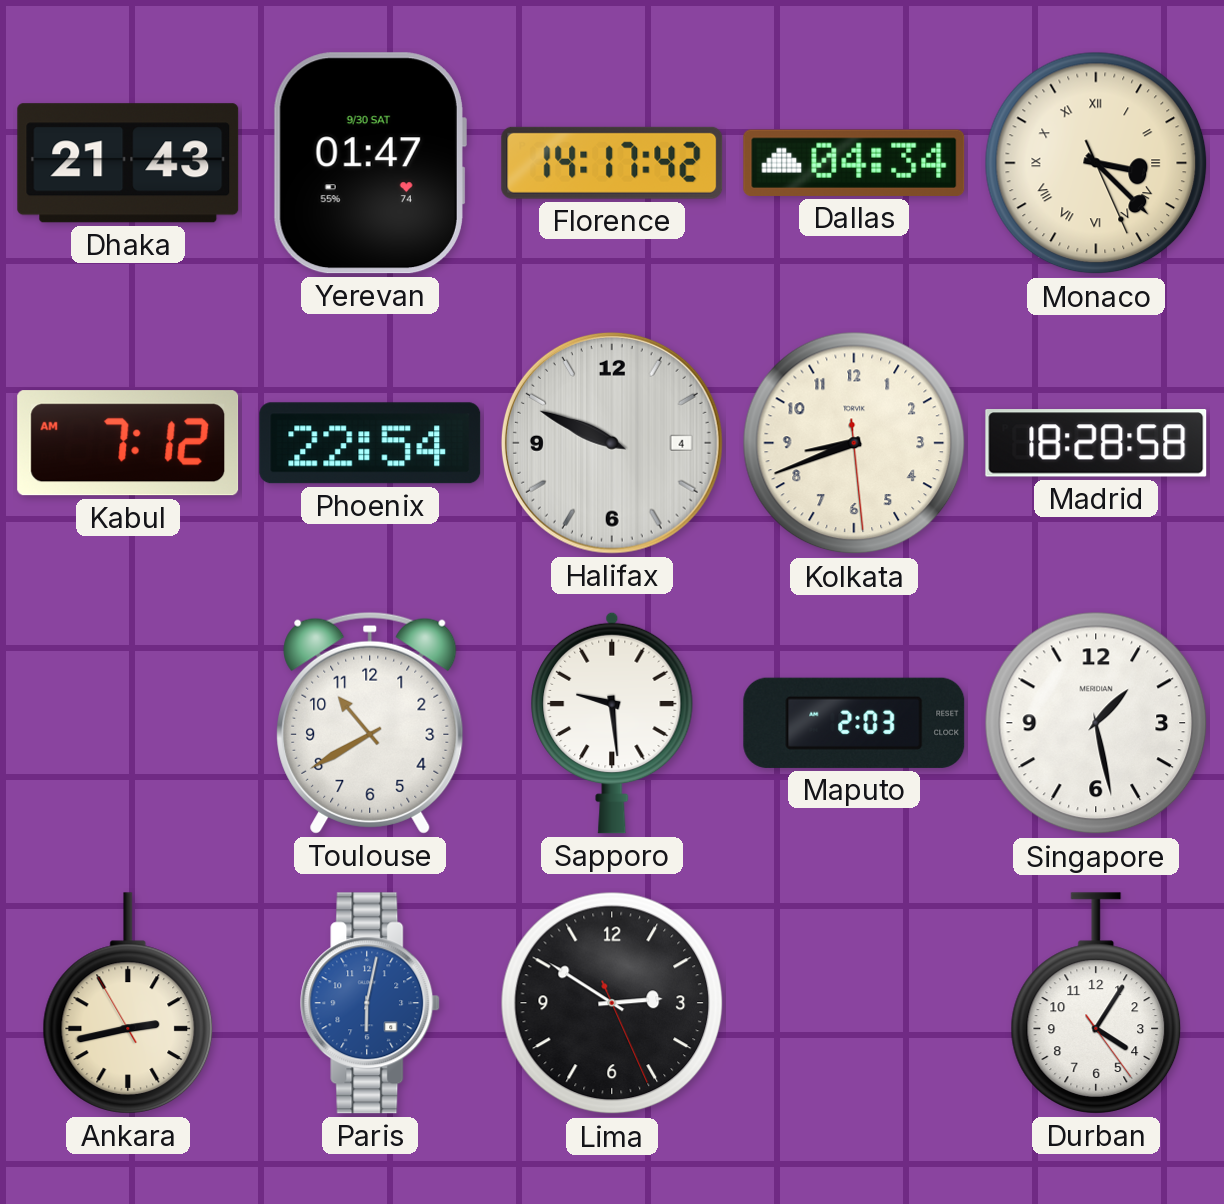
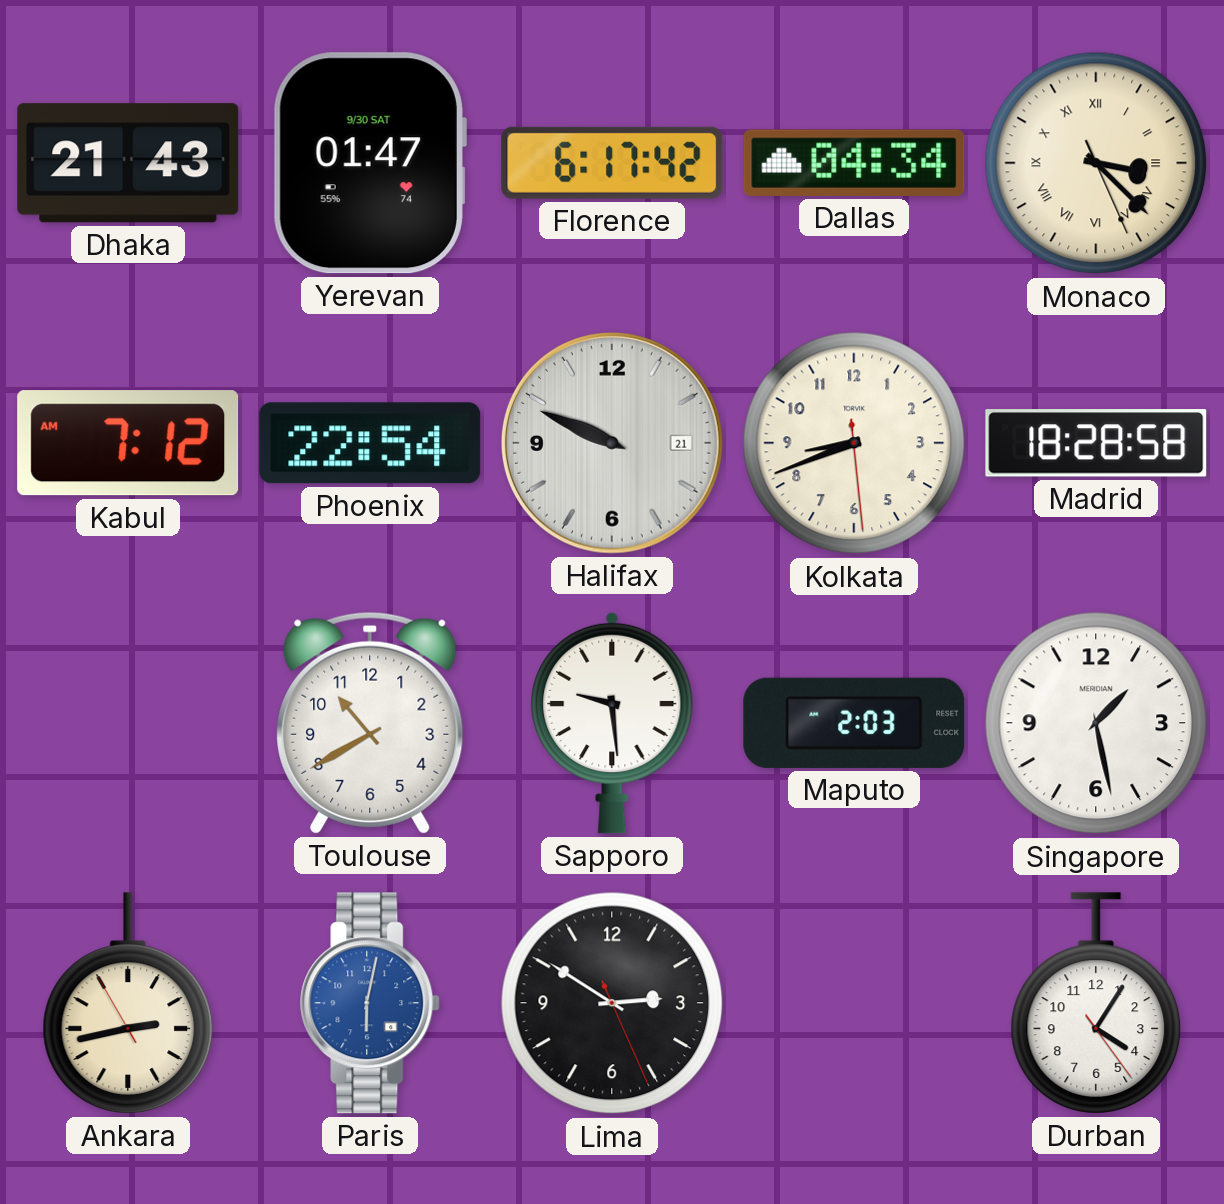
Florence: 14:17 -> 6:17 (612, 163)
Halifax date: 4 -> 21 (612, 443)
